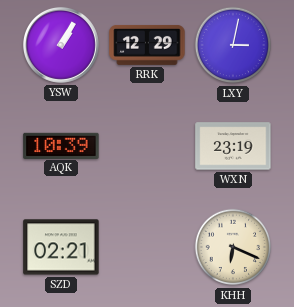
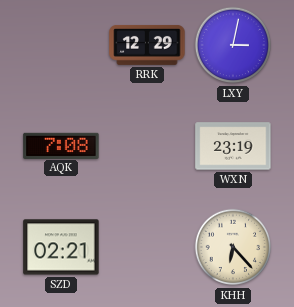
YSW: 1:05 -> none (61, 45)
AQK: 10:39 -> 7:08 (61, 145)
KHH: 6:19 -> 6:23 (233, 247)
